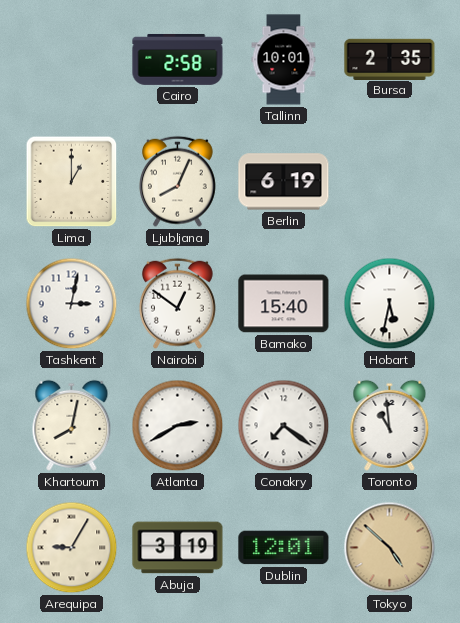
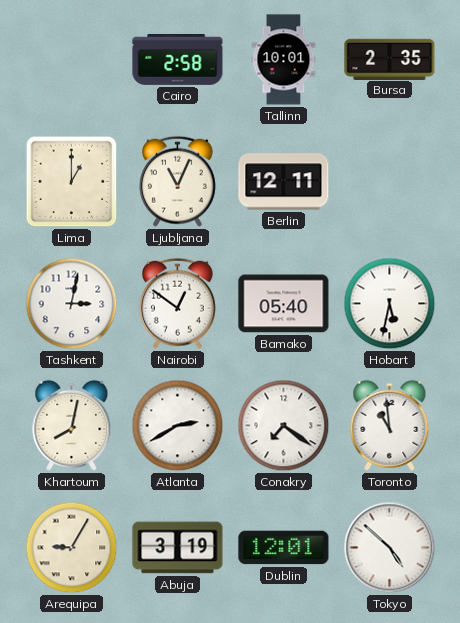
Ljubljana: 8:04 -> 11:04 (177, 181)
Berlin: 6:19 -> 12:11 (284, 182)
Bamako: 15:40 -> 05:40 (284, 304)
Tokyo dial: champagne -> white (390, 548)
